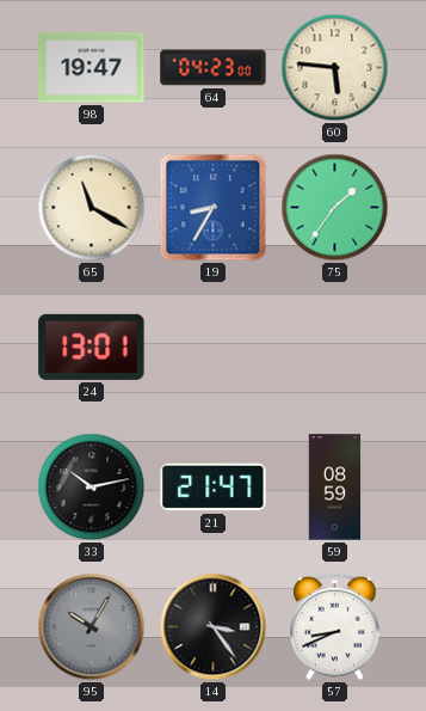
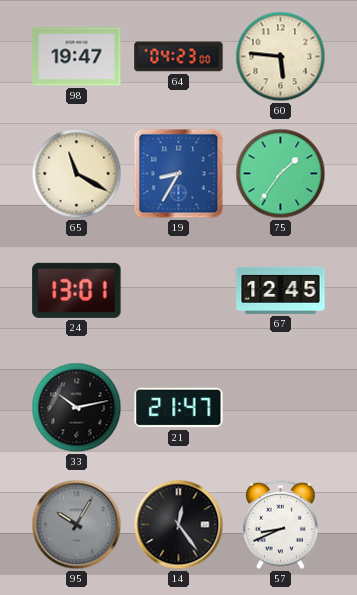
67: none -> 12:45 (281, 290)
59: 08:59 -> none (335, 488)
14: 3:24 -> 12:24 (179, 525)
